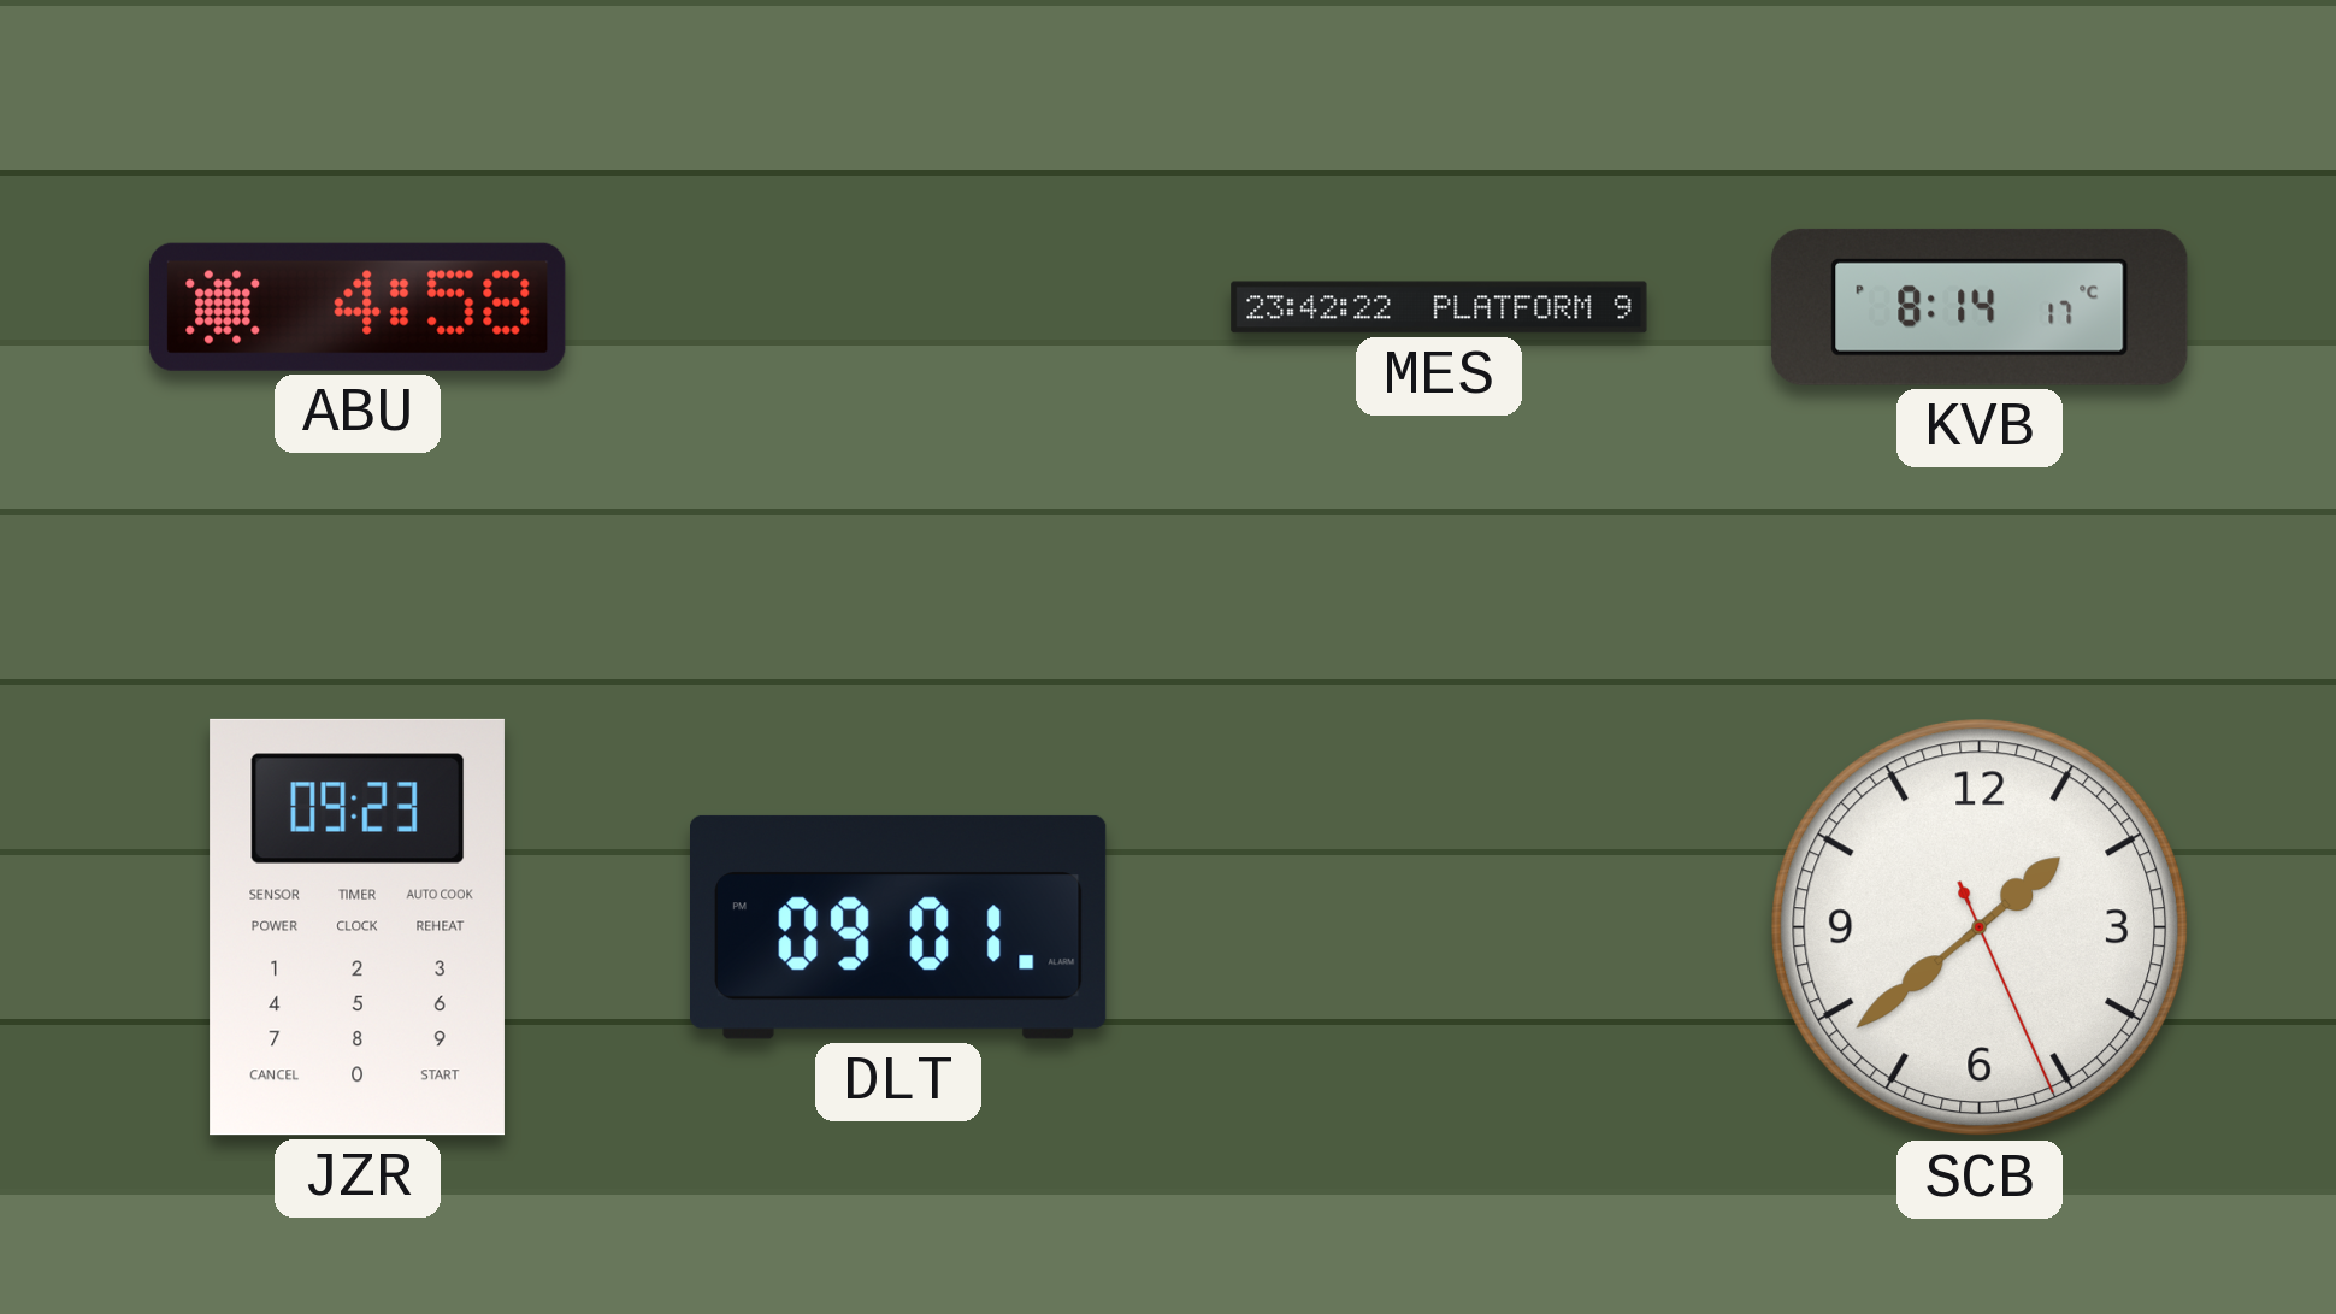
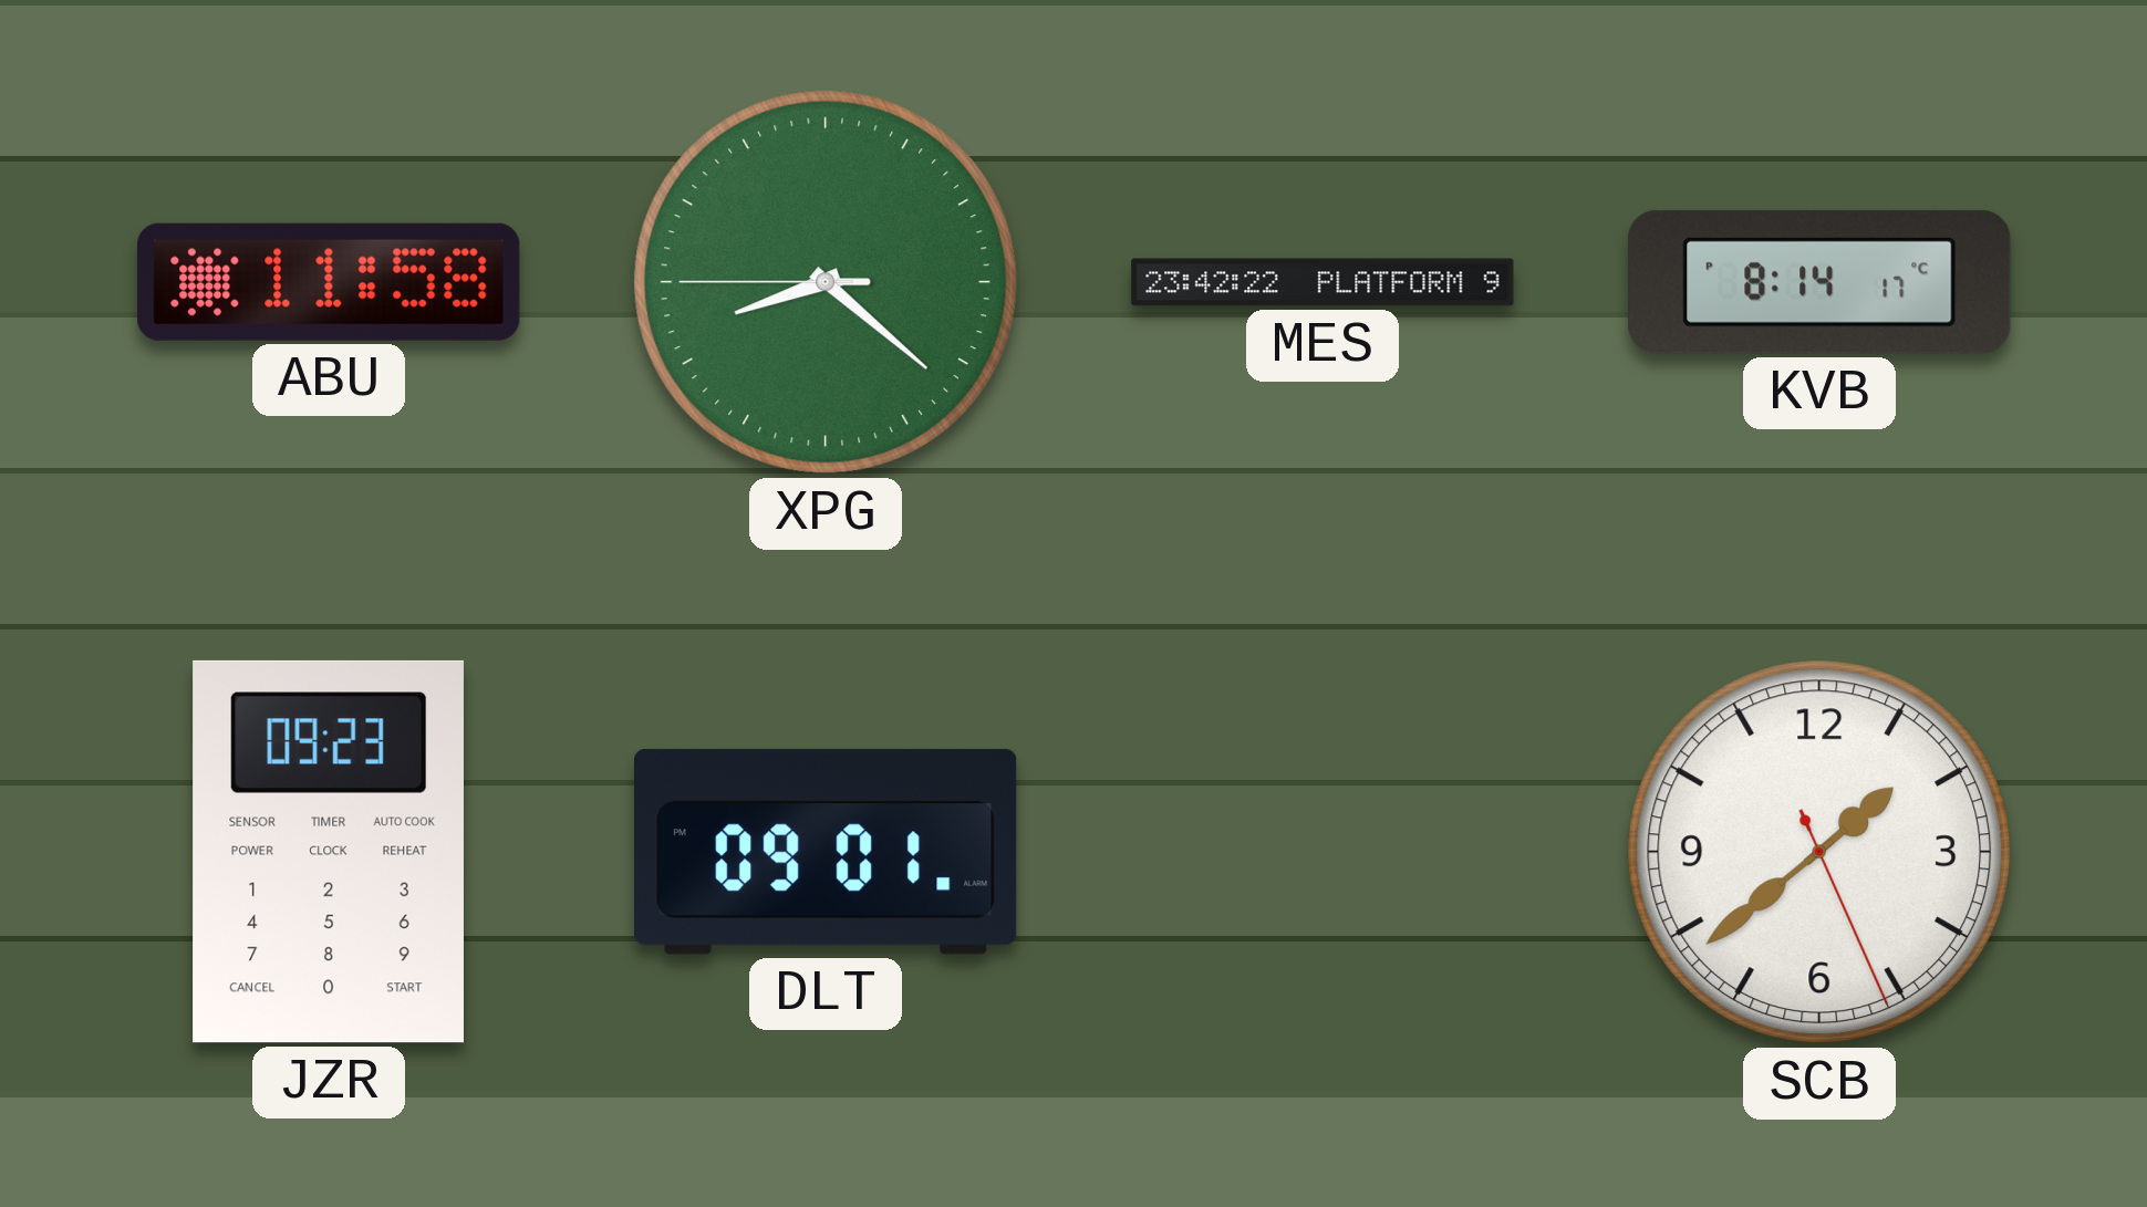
ABU: 4:58 -> 11:58 (329, 282)
XPG: none -> 8:21 (826, 282)
